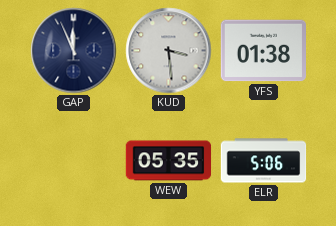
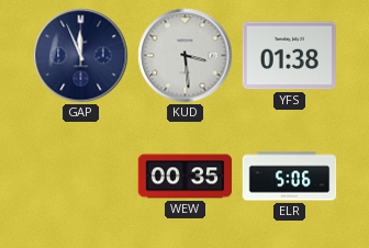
WEW: 05:35 -> 00:35 (186, 177)
